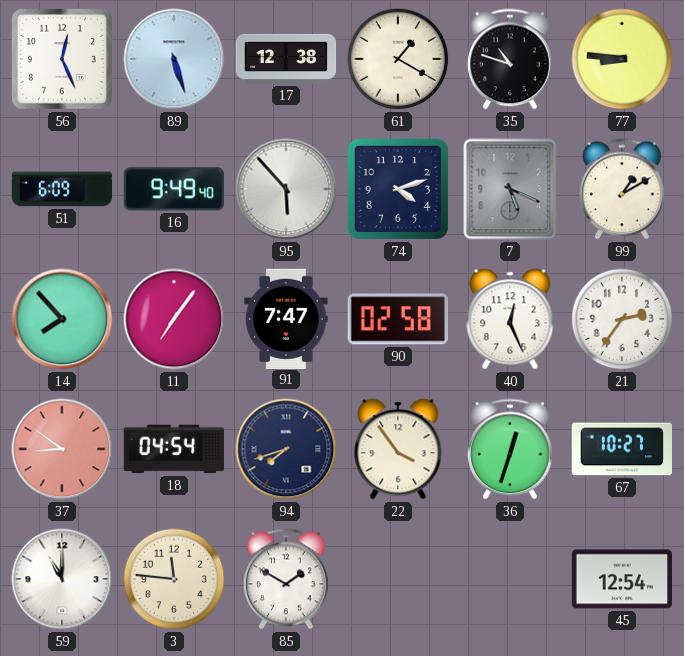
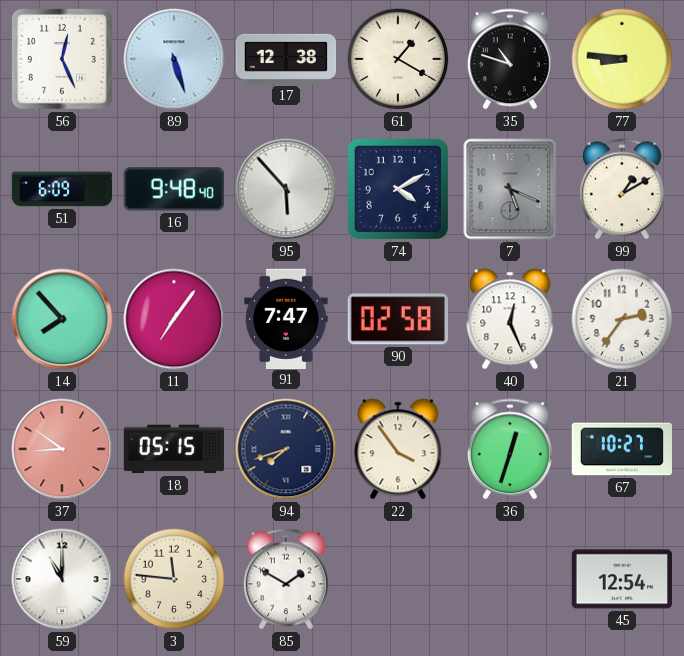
16: 9:49 -> 9:48 (174, 189)
74: 4:12 -> 4:10 (398, 189)
18: 04:54 -> 05:15 (174, 449)
